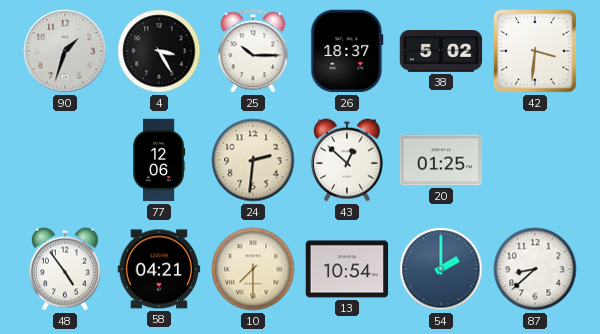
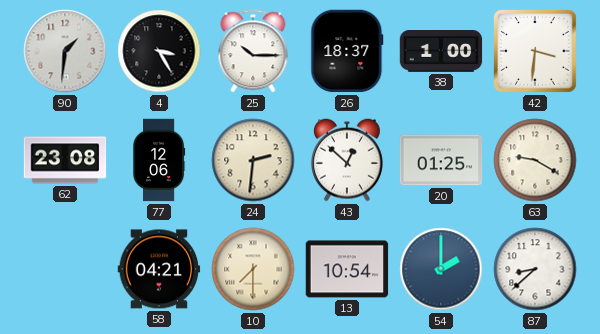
90: 1:33 -> 1:31 (65, 51)
38: 5:02 -> 1:00 (441, 52)
62: none -> 23:08 (65, 160)
63: none -> 9:20 (535, 160)
48: 4:54 -> none (65, 269)
